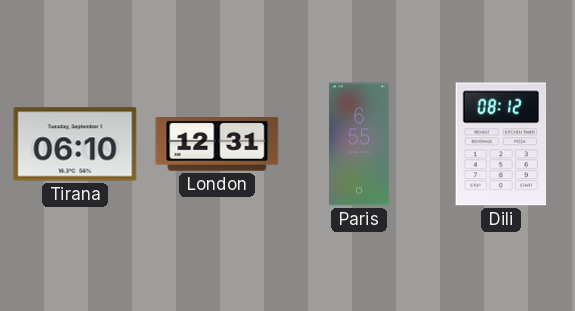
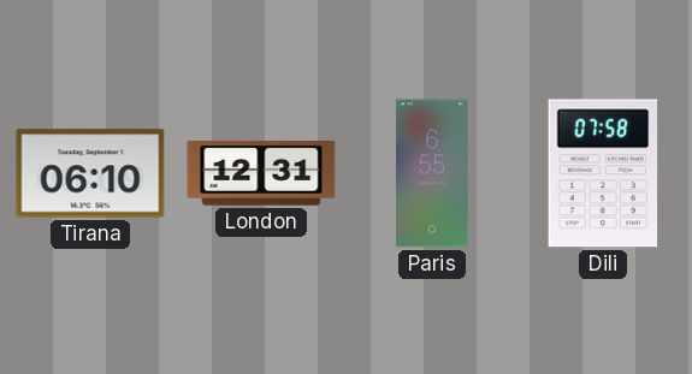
Dili: 08:12 -> 07:58 (603, 173)
